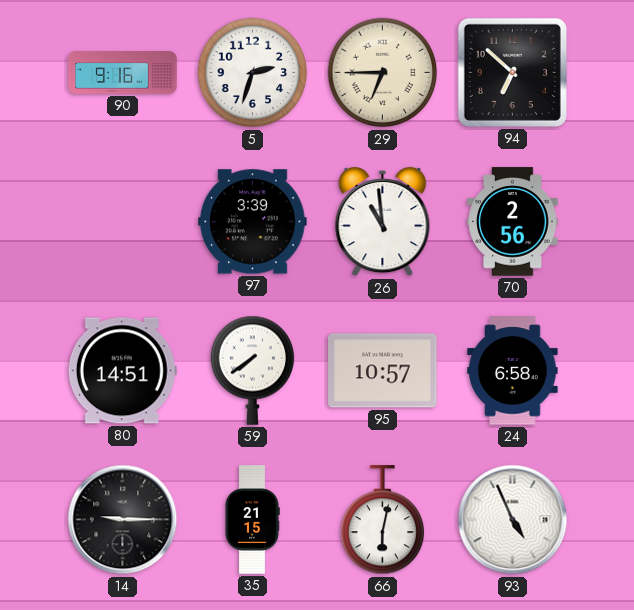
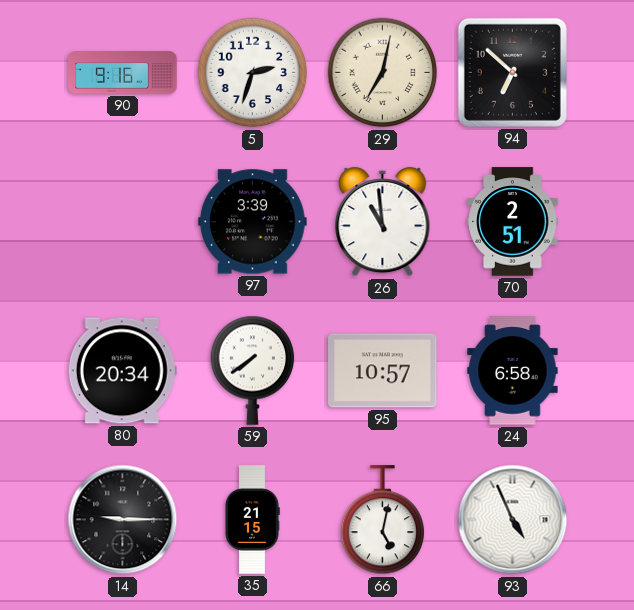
29: 6:45 -> 7:02 (383, 73)
70: 2:56 -> 2:51 (513, 222)
80: 14:51 -> 20:34 (122, 371)
66: 6:02 -> 5:02 (383, 520)
